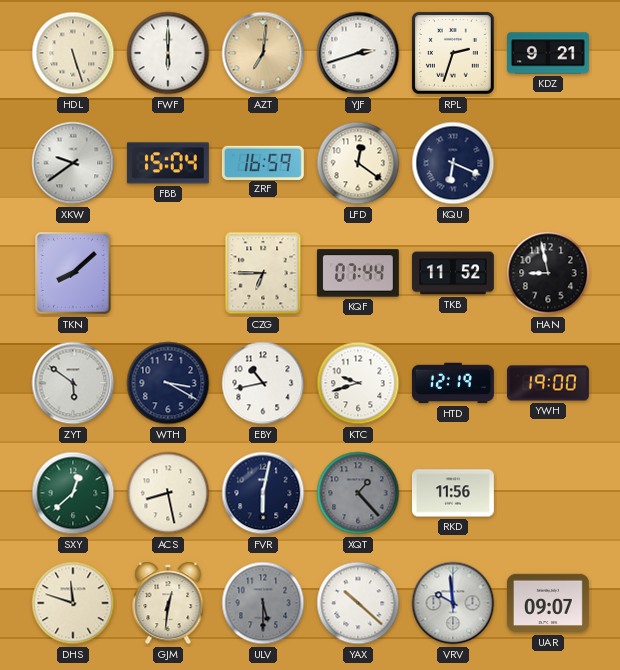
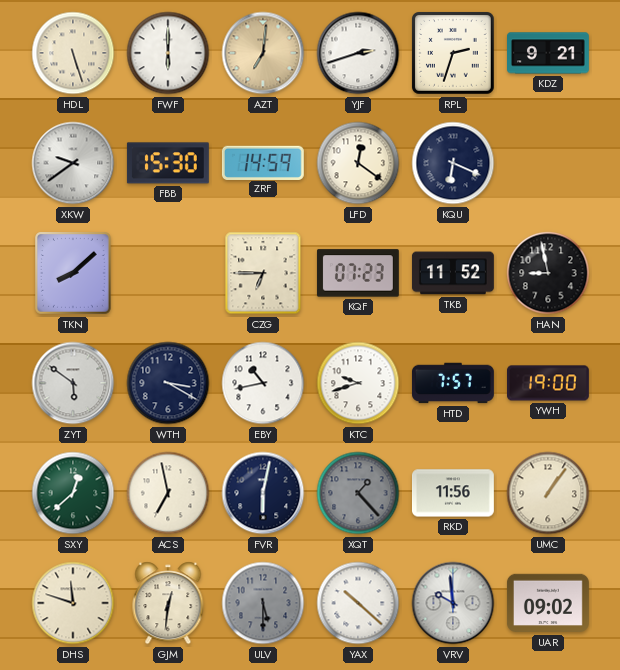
FBB: 15:04 -> 15:30 (168, 163)
ZRF: 16:59 -> 14:59 (263, 162)
KQF: 07:44 -> 07:23 (358, 273)
HTD: 12:19 -> 7:57 (453, 383)
ACS: 8:28 -> 6:58 (168, 493)
UMC: none -> 1:06 (548, 493)
UAR: 09:07 -> 09:02 (548, 603)
